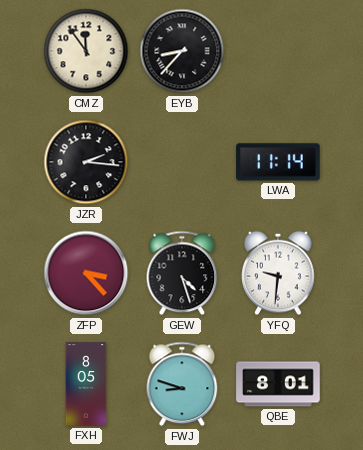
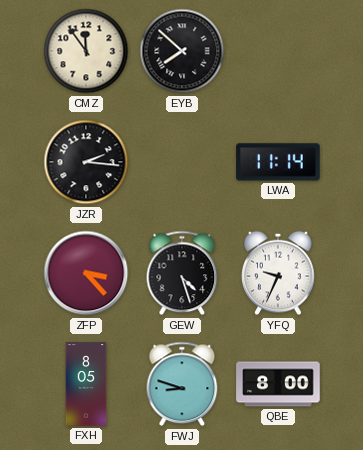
EYB: 8:37 -> 7:52 (182, 51)
YFQ: 9:31 -> 9:34 (278, 273)
QBE: 8:01 -> 8:00 (278, 384)
